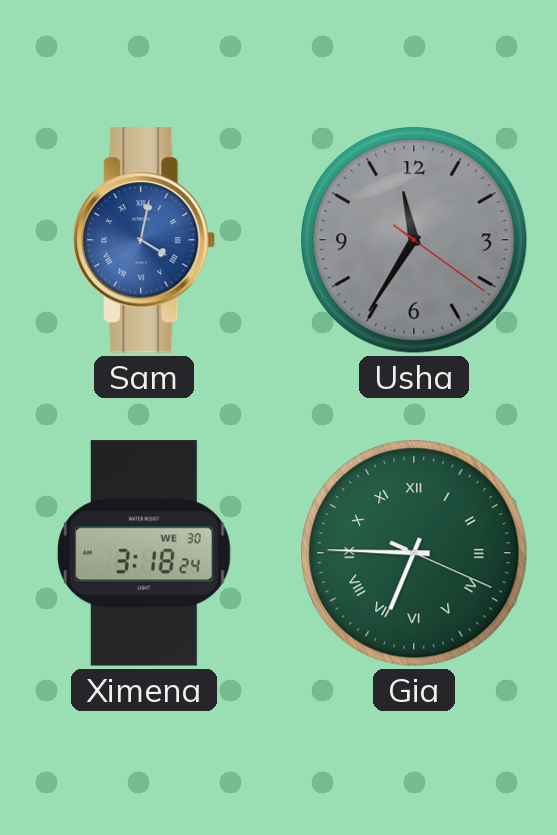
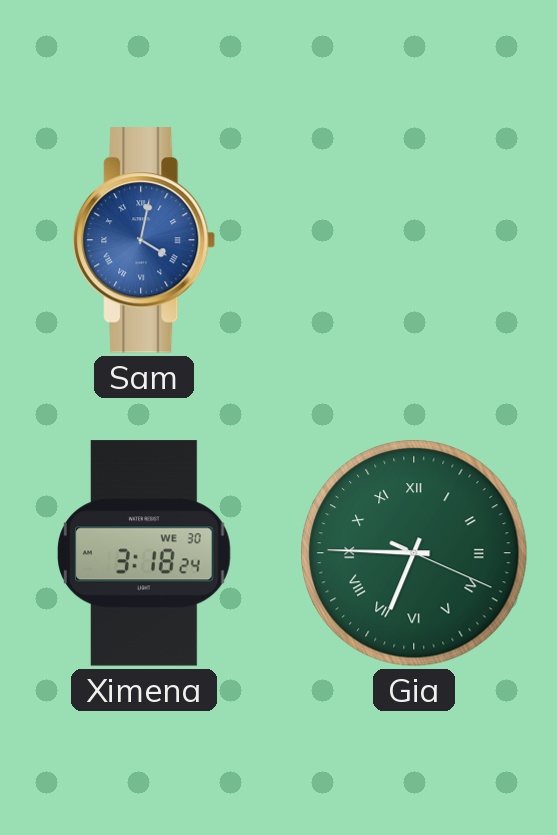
Usha: 11:35 -> none (414, 240)
